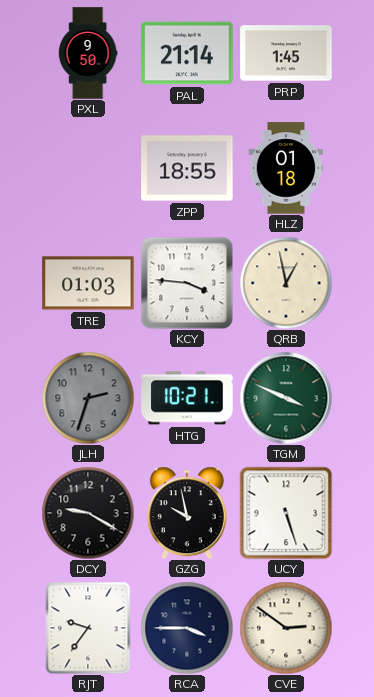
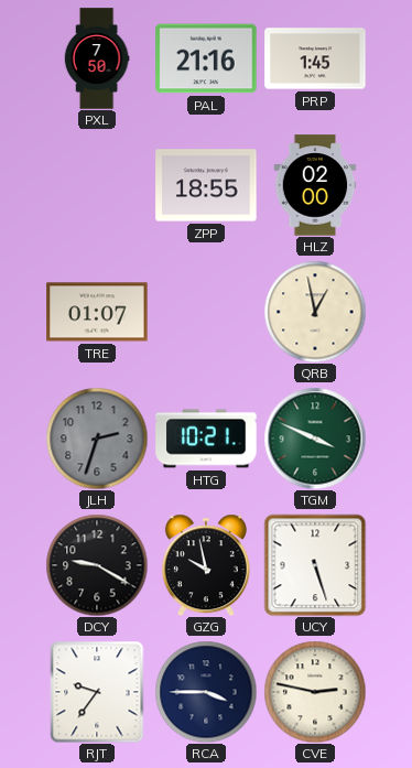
PXL: 9:50 -> 7:50 (97, 58)
PAL: 21:14 -> 21:16 (206, 58)
HLZ: 01:18 -> 02:00 (315, 185)
TRE: 01:03 -> 01:07 (97, 312)
KCY: 3:46 -> none (187, 283)
CVE: 2:51 -> 2:47 (315, 692)
